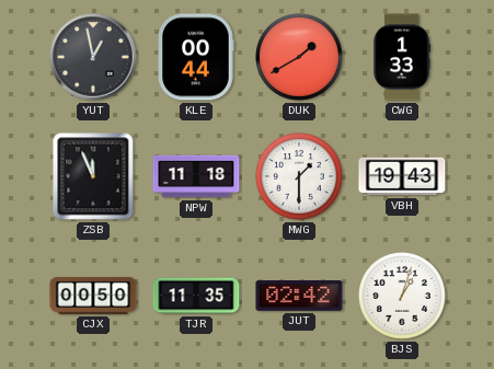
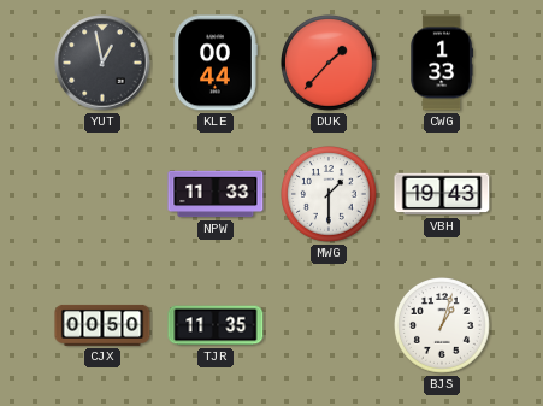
DUK: 1:40 -> 1:37 (330, 64)
ZSB: 11:56 -> none (93, 176)
NPW: 11:18 -> 11:33 (216, 194)
JUT: 02:42 -> none (299, 296)
